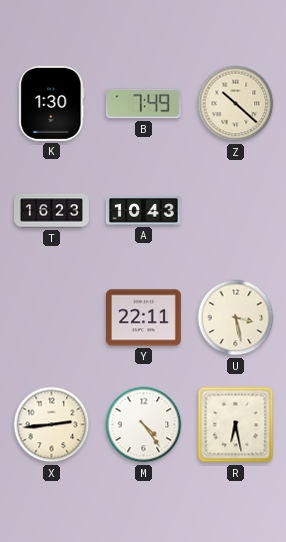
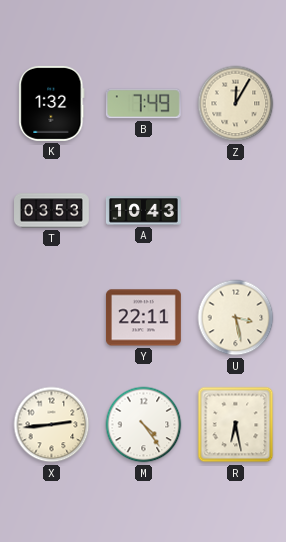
K: 1:30 -> 1:32 (52, 103)
Z: 10:22 -> 12:05 (236, 104)
T: 16:23 -> 03:53 (52, 211)
